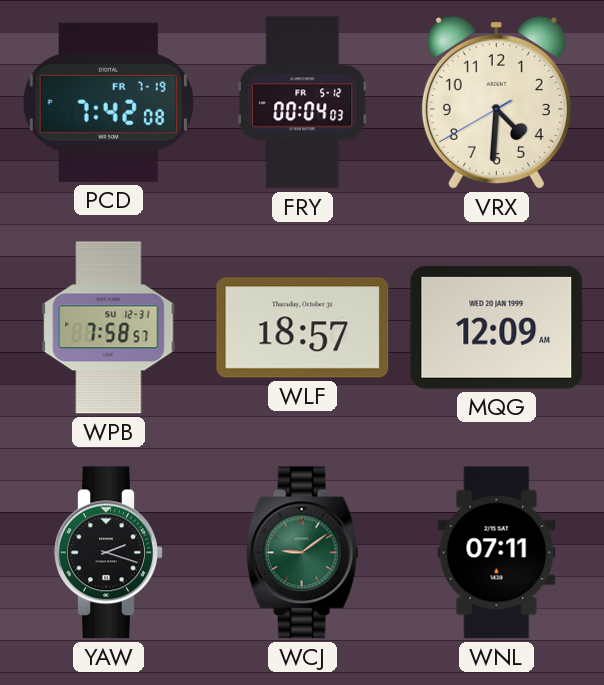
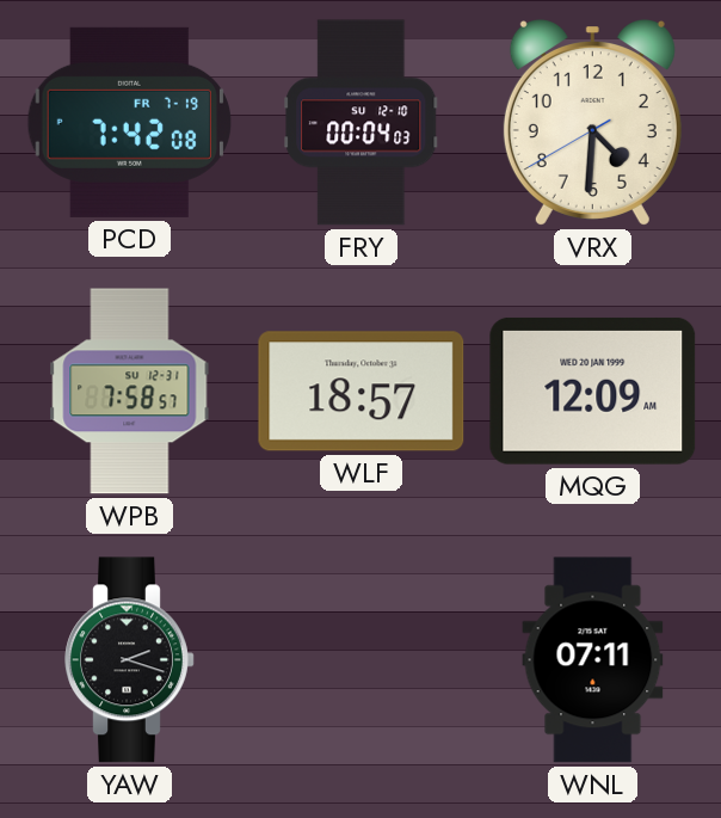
FRY date: FR 5-12 -> SU 12-10 (362, 123)
WCJ: 9:09 -> none (302, 553)
